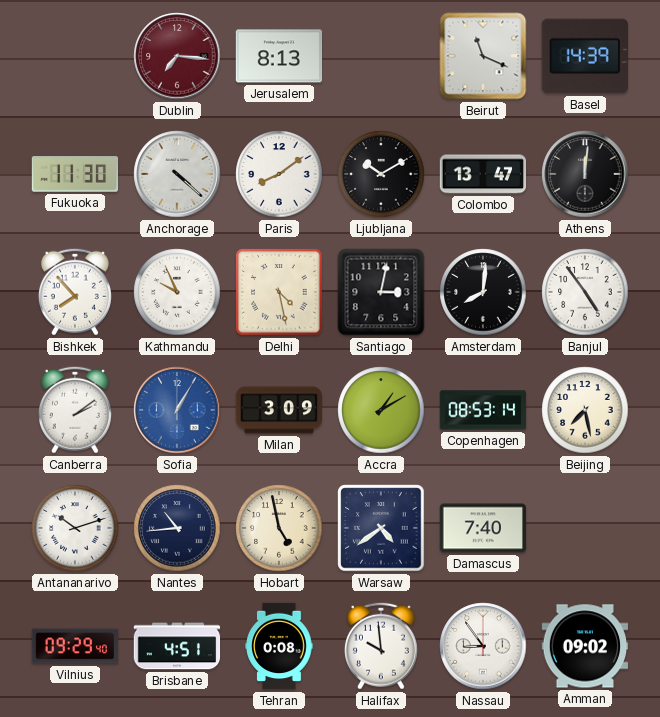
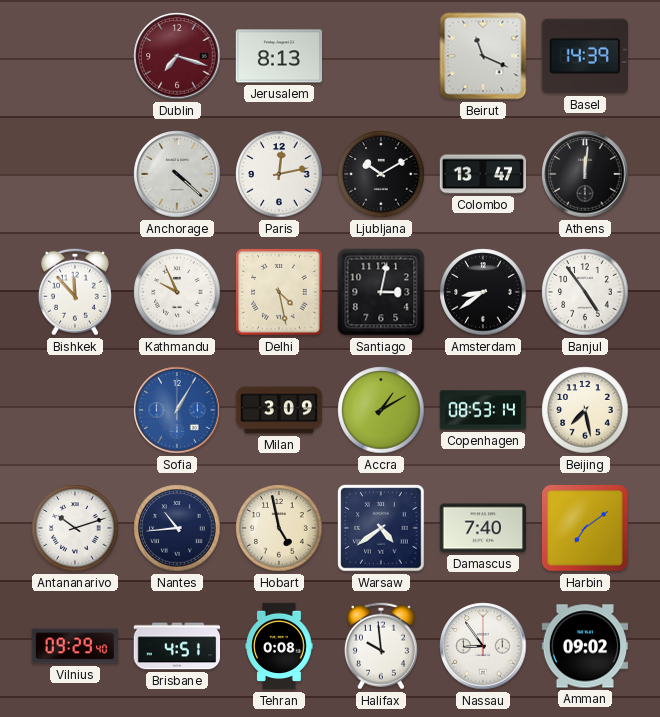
Dublin: 7:16 -> 7:18 (177, 56)
Fukuoka: 11:30 -> none (75, 174)
Paris: 8:09 -> 12:13 (279, 174)
Bishkek: 7:53 -> 11:53 (75, 292)
Amsterdam: 8:01 -> 8:39 (483, 292)
Canberra: 2:09 -> none (75, 410)
Harbin: none -> 7:09 (585, 528)
